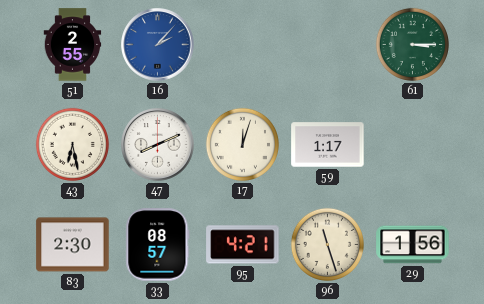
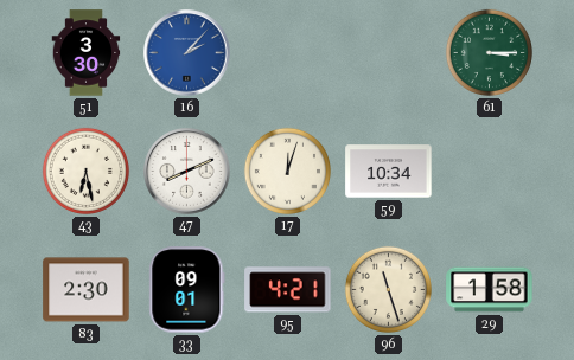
51: 2:55 -> 3:30 (87, 53)
59: 1:17 -> 10:34 (389, 172)
33: 08:57 -> 09:01 (187, 290)
29: 1:56 -> 1:58 (490, 290)
